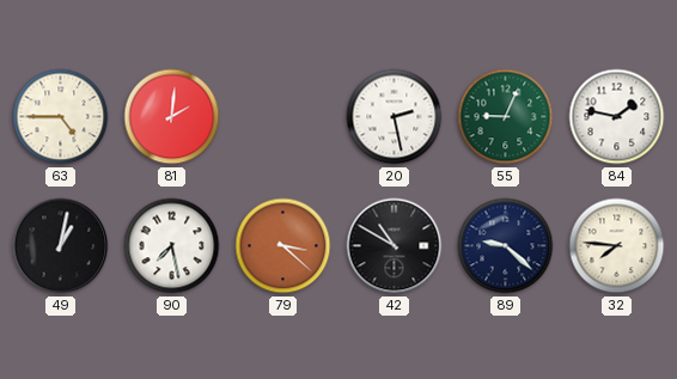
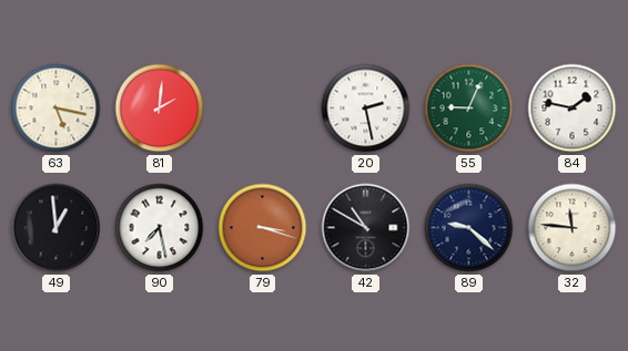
63: 4:45 -> 5:17 (57, 109)
49: 1:02 -> 12:59 (57, 228)
79: 3:22 -> 3:18 (263, 228)
32: 7:46 -> 11:46 (573, 228)
